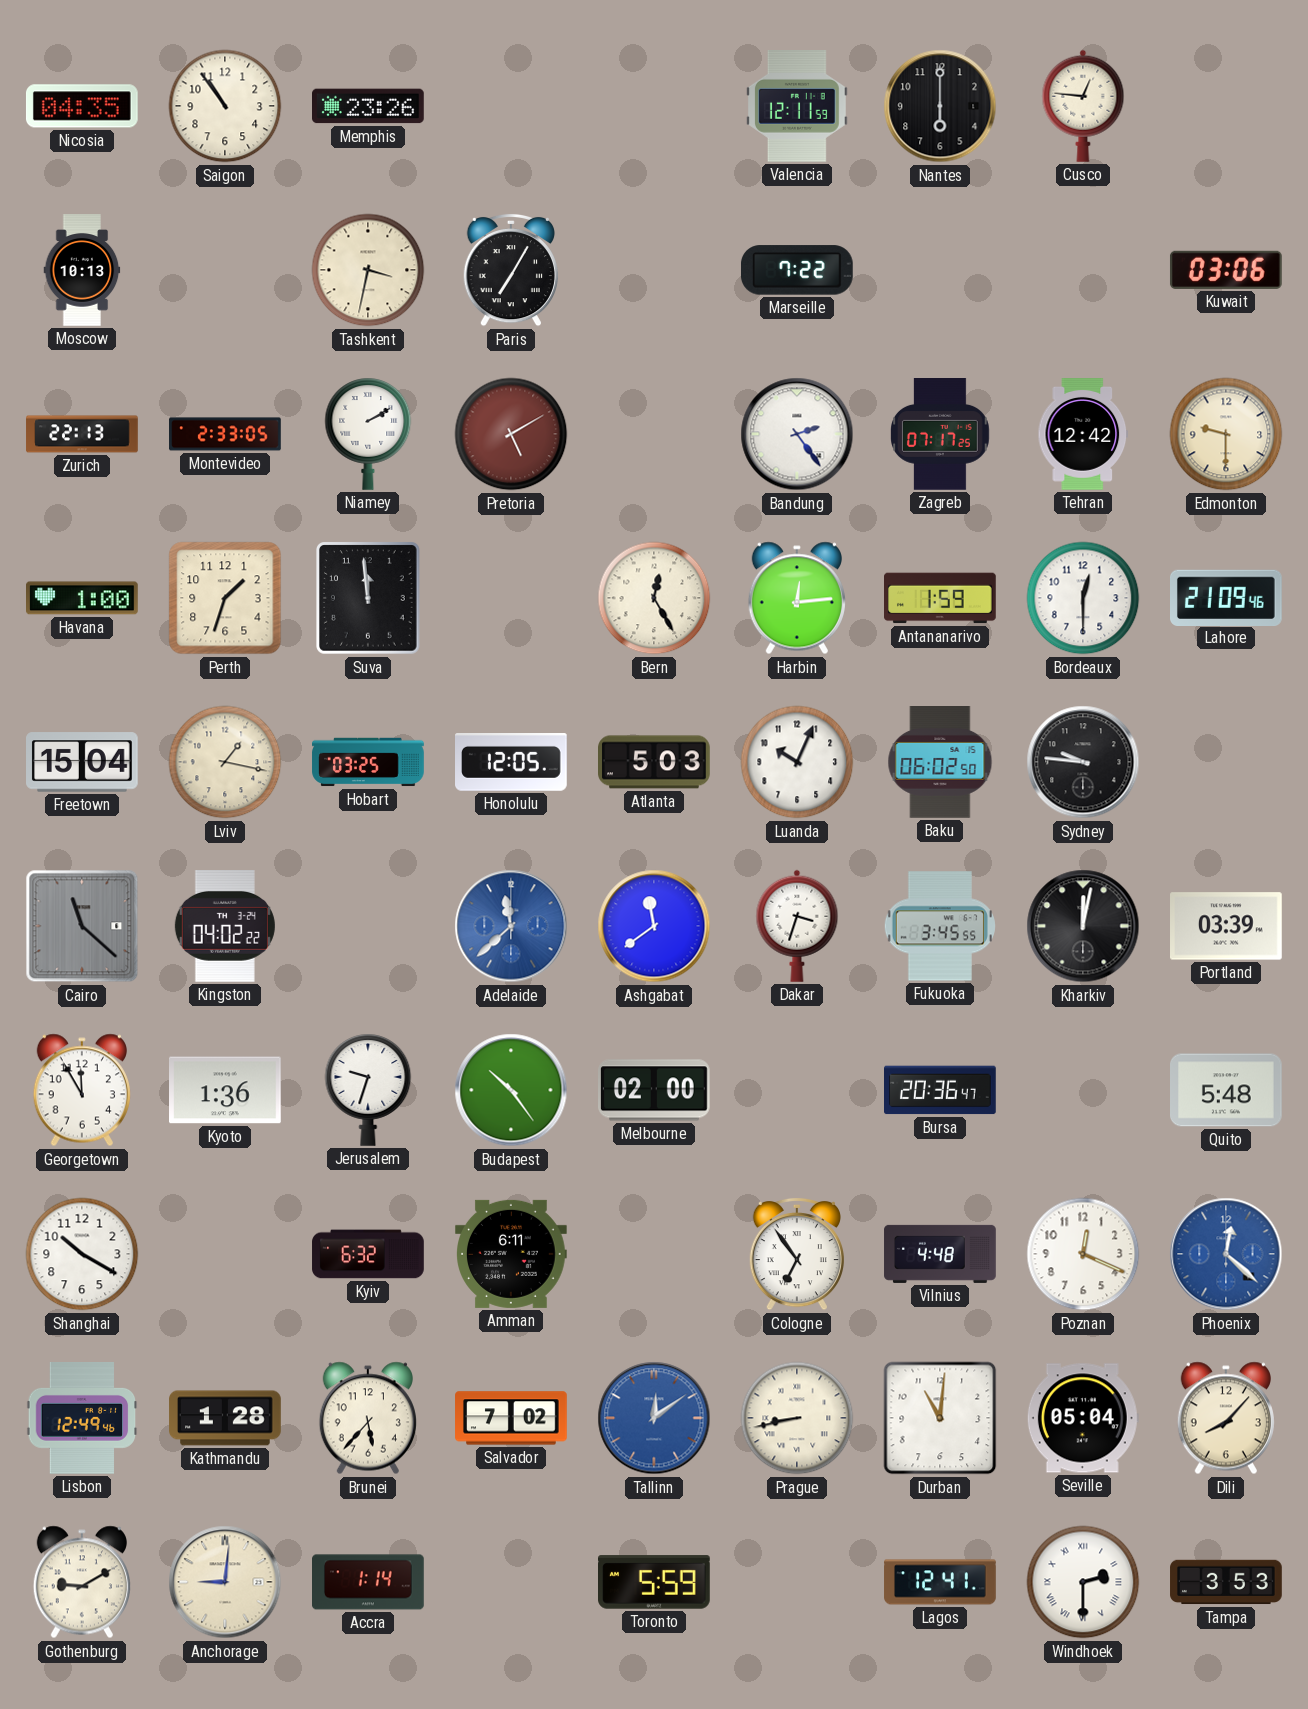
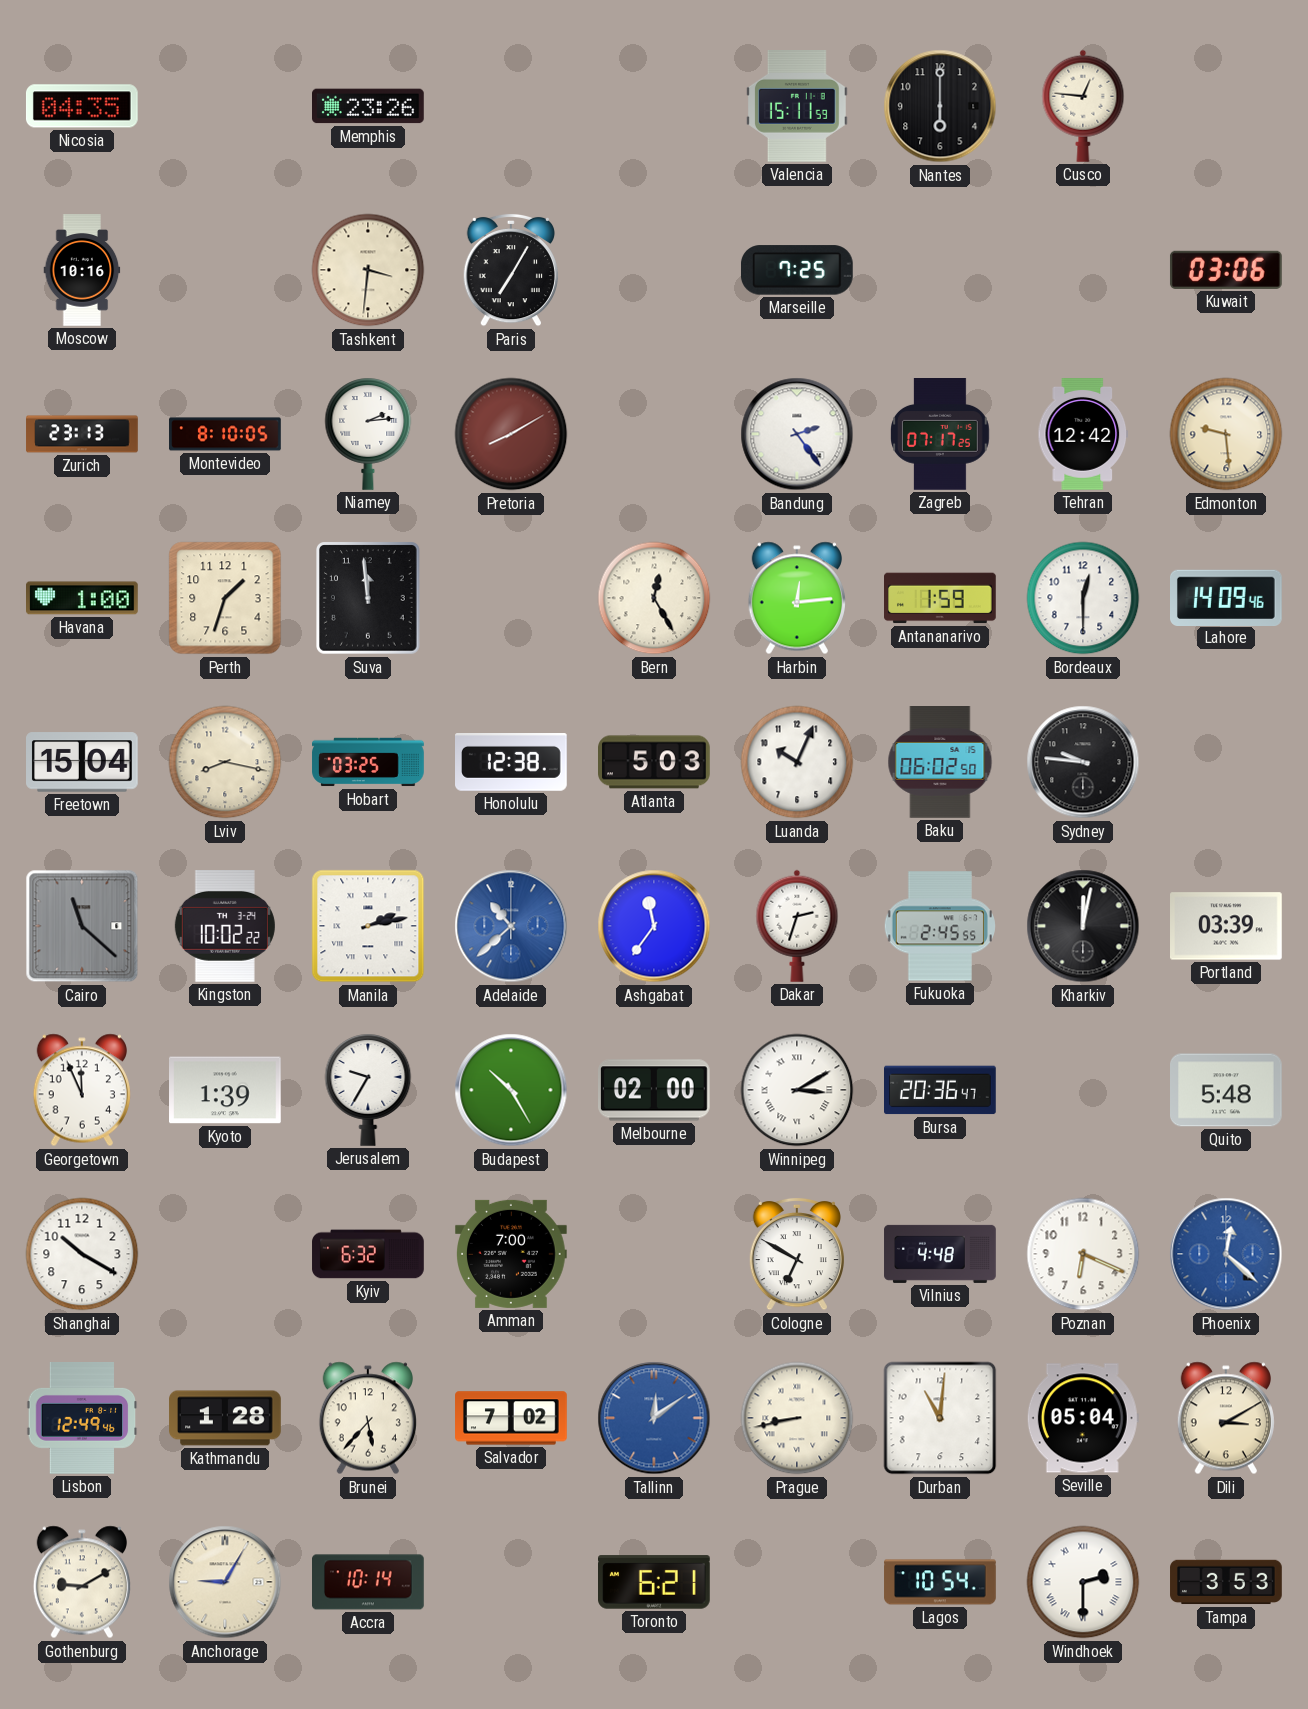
Saigon: 10:54 -> none (225, 106)
Valencia: 12:11 -> 15:11 (797, 107)
Moscow: 10:13 -> 10:16 (82, 270)
Tashkent: 3:32 -> 3:31 (368, 270)
Marseille: 7:22 -> 7:25 (797, 270)
Zurich: 22:13 -> 23:13 (82, 434)
Montevideo: 2:33 -> 8:10 (225, 434)
Niamey: 2:10 -> 2:14 (368, 434)
Pretoria: 5:10 -> 8:10 (511, 434)
Edmonton: 9:30 -> 9:29 (1226, 434)
Lahore: 21:09 -> 14:09 (1227, 597)
Lviv: 1:17 -> 8:17 (225, 762)
Honolulu: 12:05 -> 12:38 (512, 763)
Kingston: 04:02 -> 10:02 (225, 927)
Manila: none -> 2:13 (368, 926)
Adelaide: 11:38 -> 10:38 (511, 926)
Ashgabat: 11:39 -> 11:36 (654, 926)
Dakar: 3:33 -> 2:33 (797, 926)
Fukuoka: 3:45 -> 2:45 (940, 926)
Georgetown: 11:55 -> 11:56 (82, 1090)
Kyoto: 1:36 -> 1:39 (226, 1090)
Jerusalem: 9:33 -> 9:35 (368, 1090)
Budapest: 10:24 -> 10:25 (511, 1090)
Winnipeg: none -> 3:10 (797, 1090)
Amman: 6:11 -> 7:00 (512, 1254)
Cologne: 6:54 -> 6:50 (797, 1254)
Poznan: 12:19 -> 6:19 (1083, 1254)
Dili: 8:07 -> 3:10 (1226, 1418)
Anchorage: 9:01 -> 9:05 (225, 1582)
Accra: 1:14 -> 10:14 (369, 1582)
Toronto: 5:59 -> 6:21 (655, 1582)
Lagos: 12:41 -> 10:54 (940, 1582)
